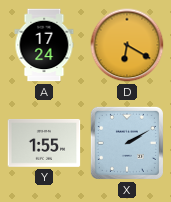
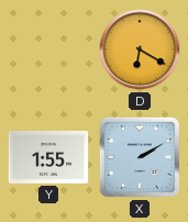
A: 17:24 -> none (44, 45)
